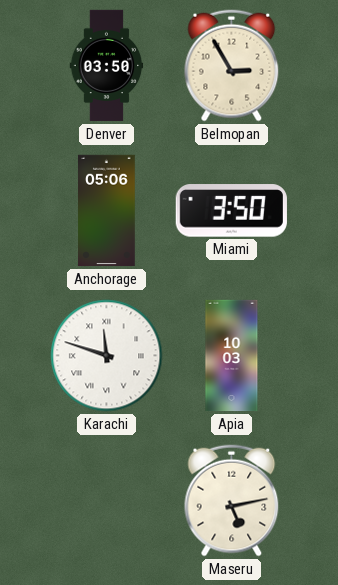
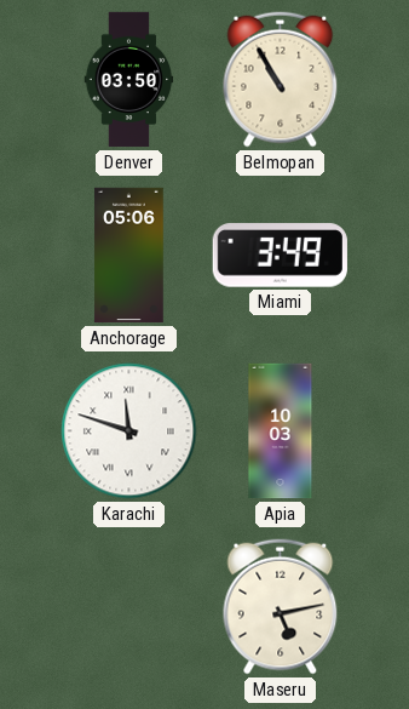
Belmopan: 2:55 -> 10:55 (281, 80)
Miami: 3:50 -> 3:49 (280, 256)
